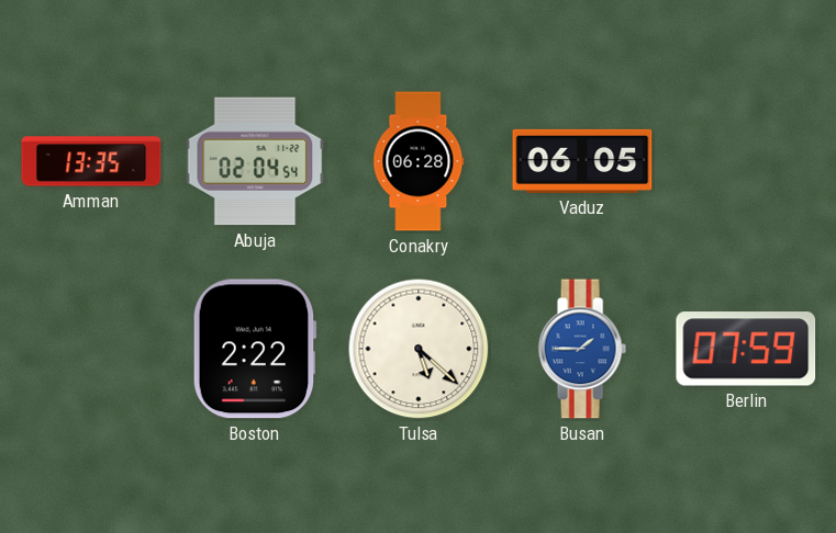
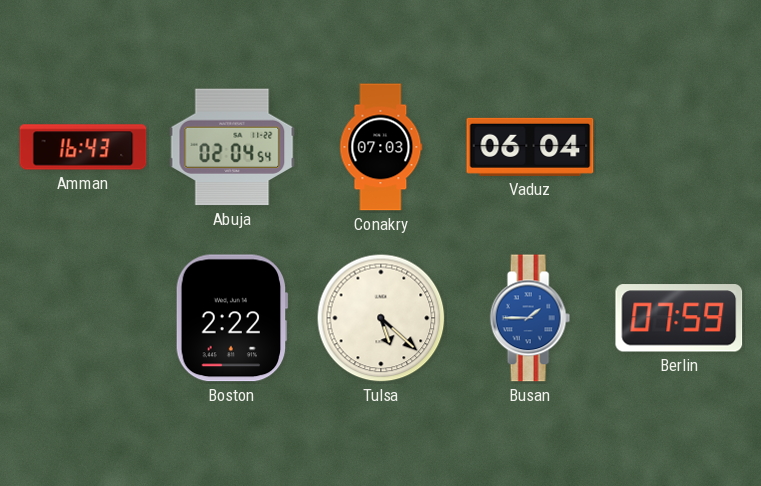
Amman: 13:35 -> 16:43 (83, 147)
Conakry: 06:28 -> 07:03 (381, 147)
Vaduz: 06:05 -> 06:04 (530, 147)
